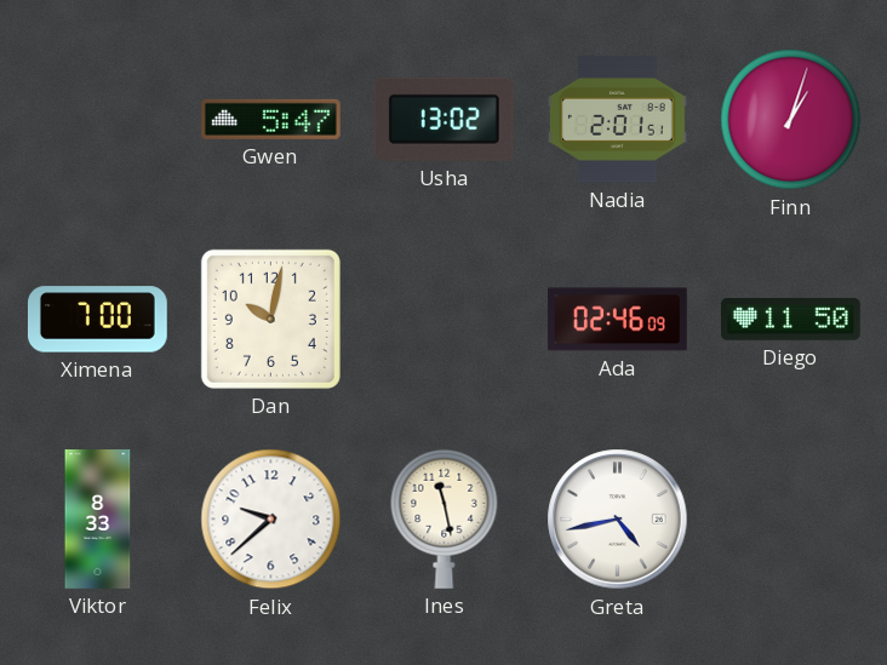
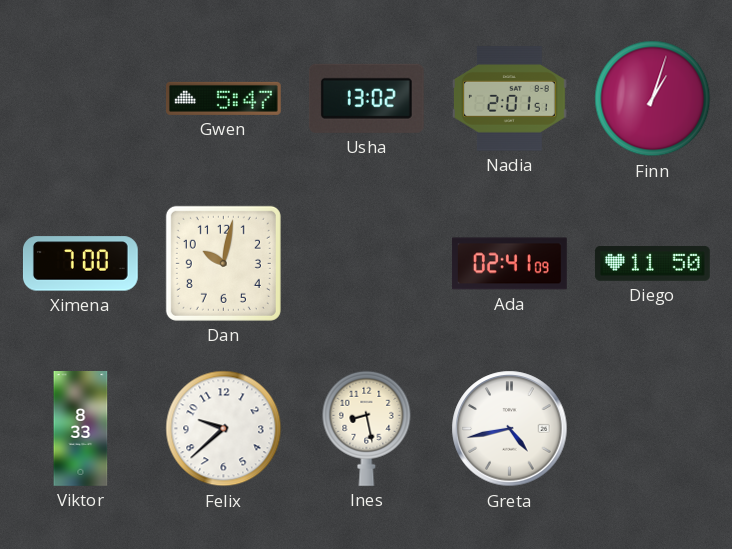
Ada: 02:46 -> 02:41 (510, 264)
Ines: 11:28 -> 8:28 (367, 428)
